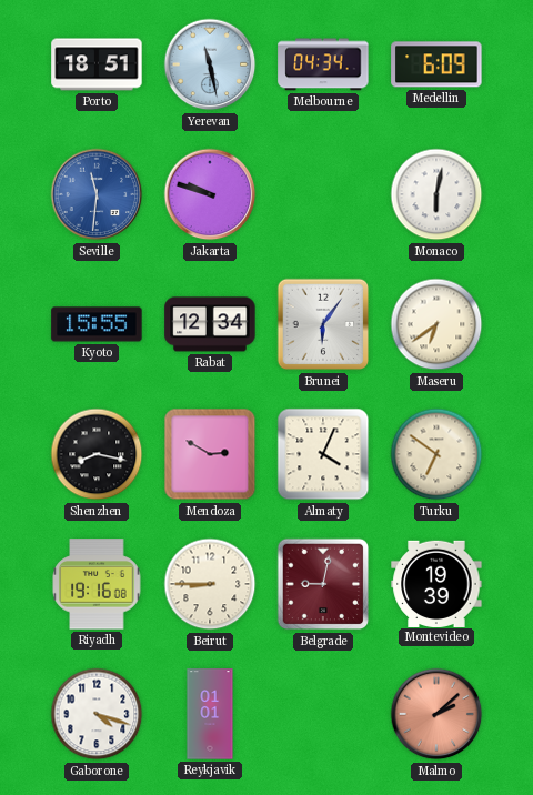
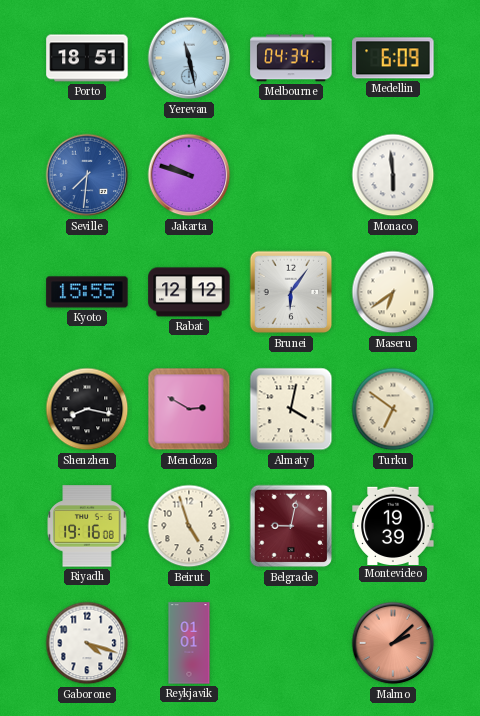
Seville: 11:31 -> 7:31 (87, 175)
Monaco: 6:02 -> 5:59 (393, 175)
Rabat: 12:34 -> 12:12 (189, 292)
Almaty: 4:04 -> 4:02 (291, 409)
Beirut: 8:45 -> 4:57 (189, 526)
